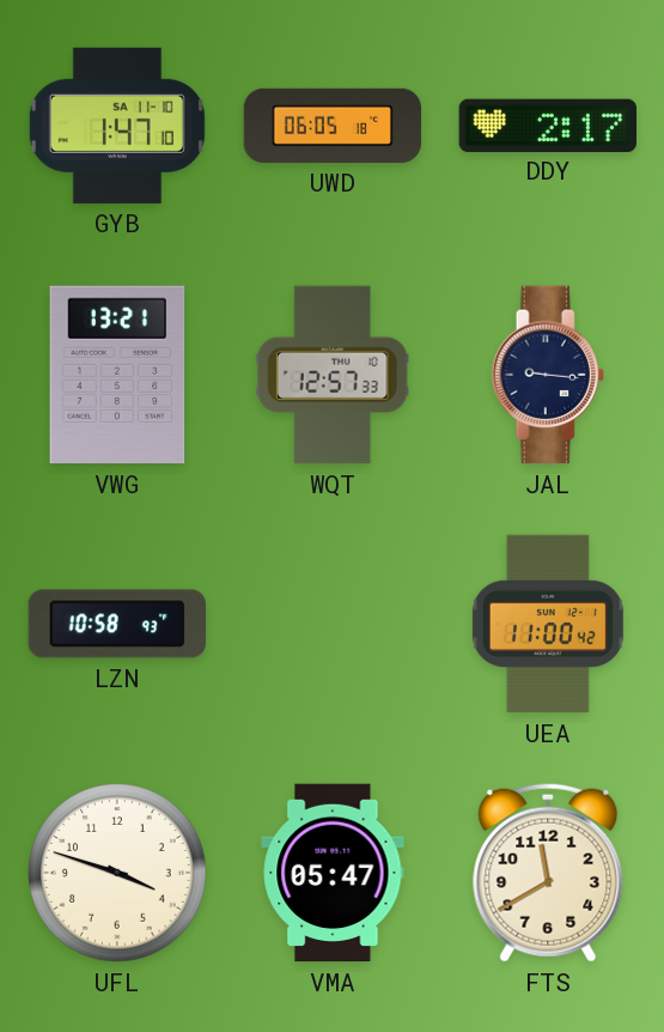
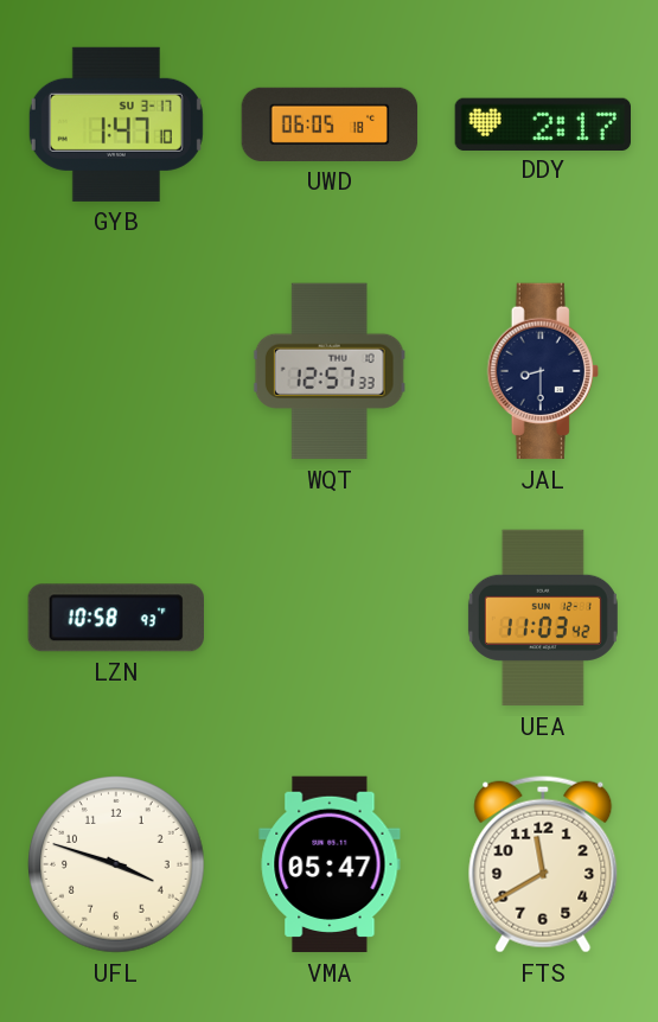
GYB date: SA 11-10 -> SU 3-17 (116, 124)
VWG: 13:21 -> none (117, 375)
JAL: 9:16 -> 8:30 (543, 371)
UEA: 11:00 -> 11:03 (543, 618)
